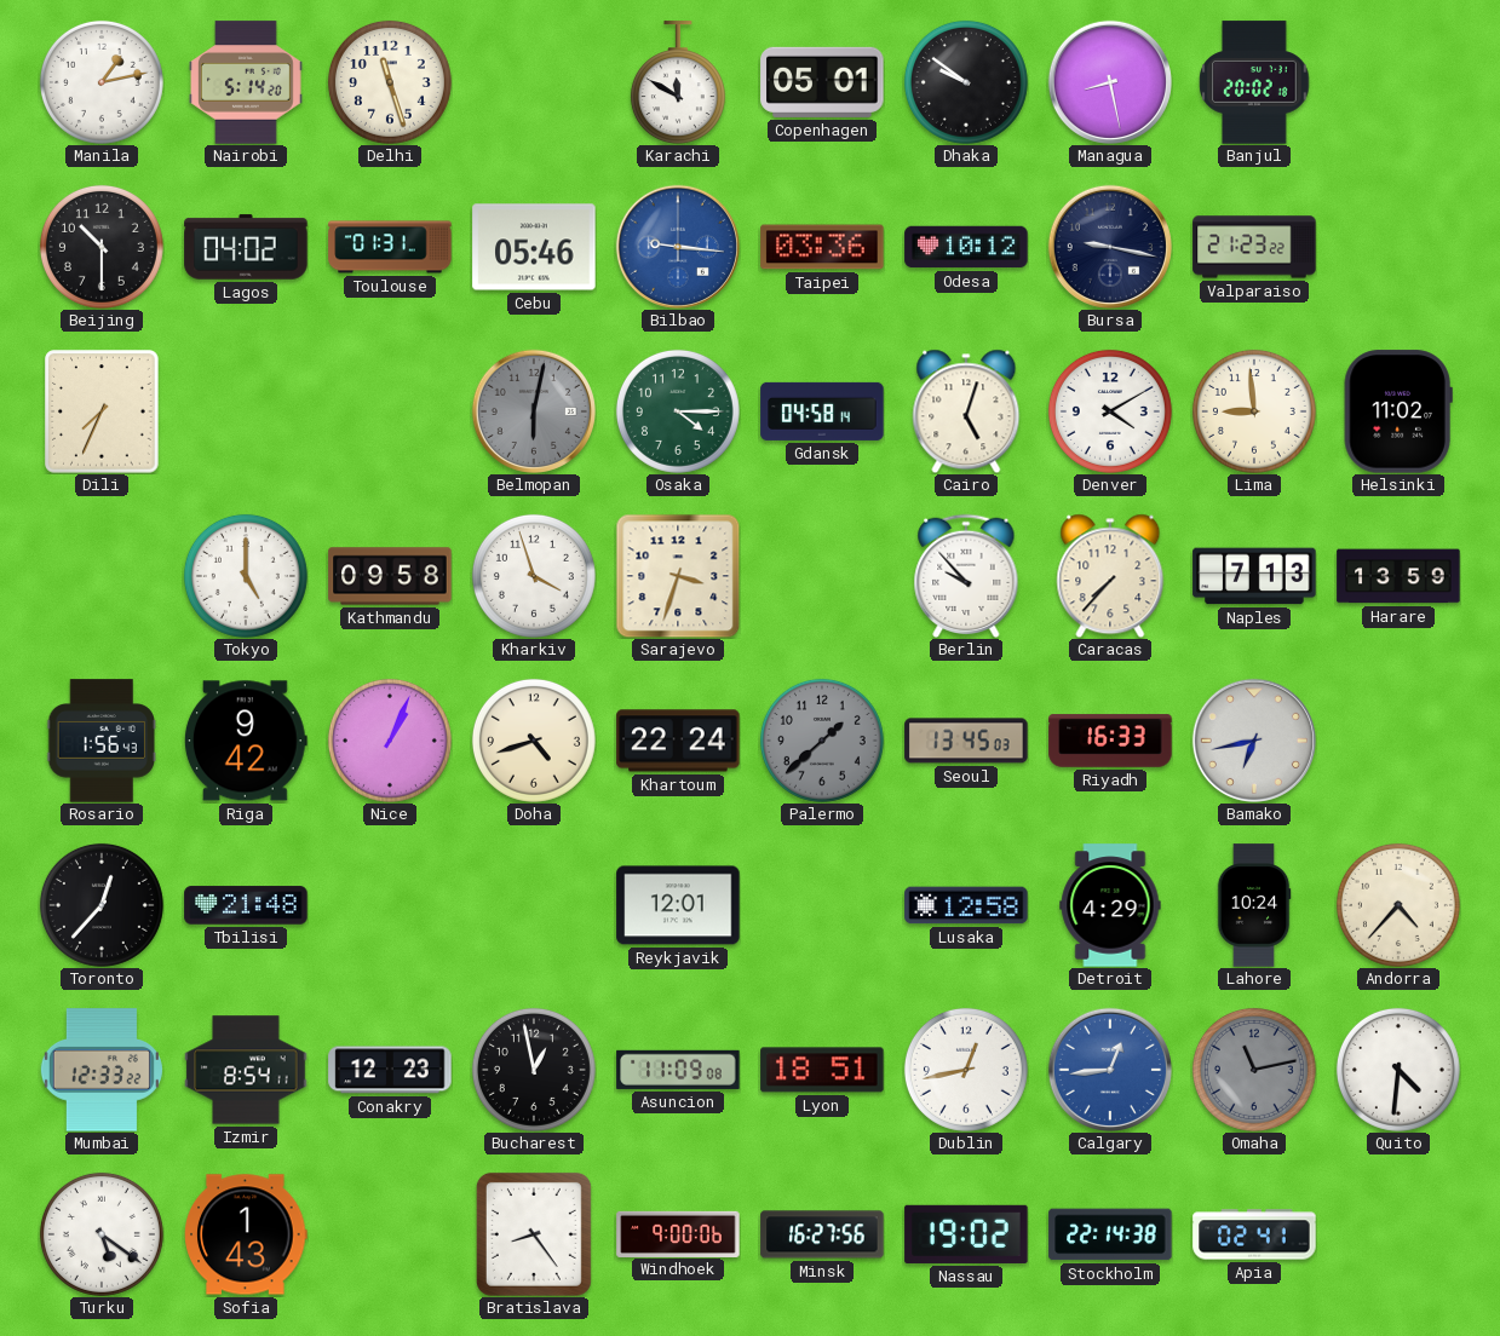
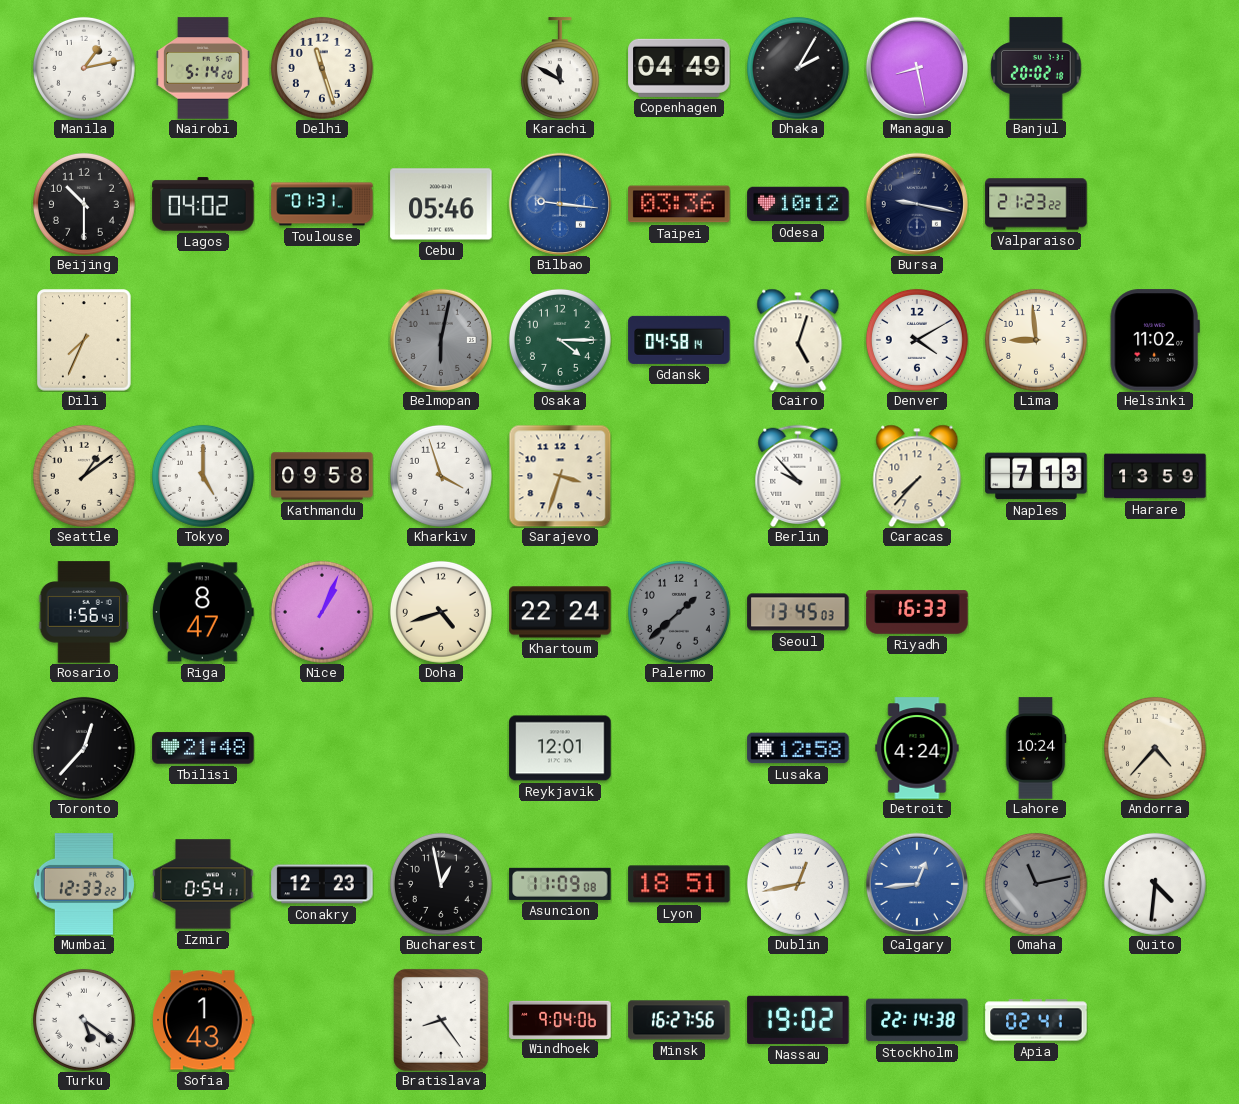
Copenhagen: 05:01 -> 04:49 (679, 68)
Dhaka: 9:51 -> 2:05 (798, 68)
Seattle: none -> 1:09 (84, 476)
Riga: 9:42 -> 8:47 (203, 612)
Bamako: 6:43 -> none (1254, 741)
Detroit: 4:29 -> 4:24 (917, 748)
Izmir: 8:54 -> 0:54 (203, 884)
Windhoek: 9:00 -> 9:04 (560, 1019)
